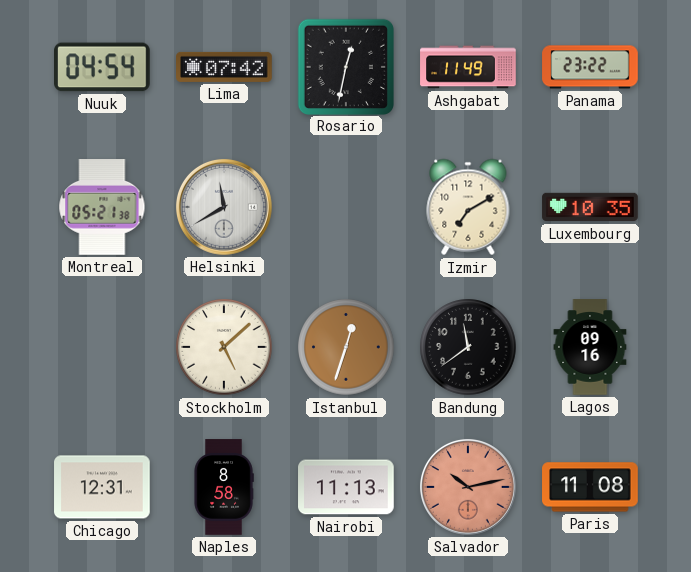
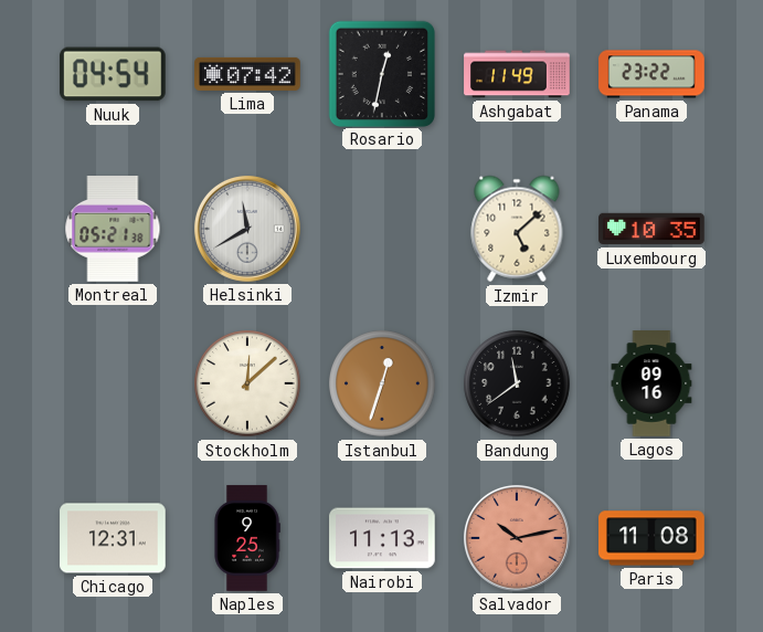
Izmir: 7:10 -> 5:08 (517, 229)
Stockholm: 5:08 -> 12:08 (247, 383)
Naples: 8:58 -> 9:25 (247, 538)
